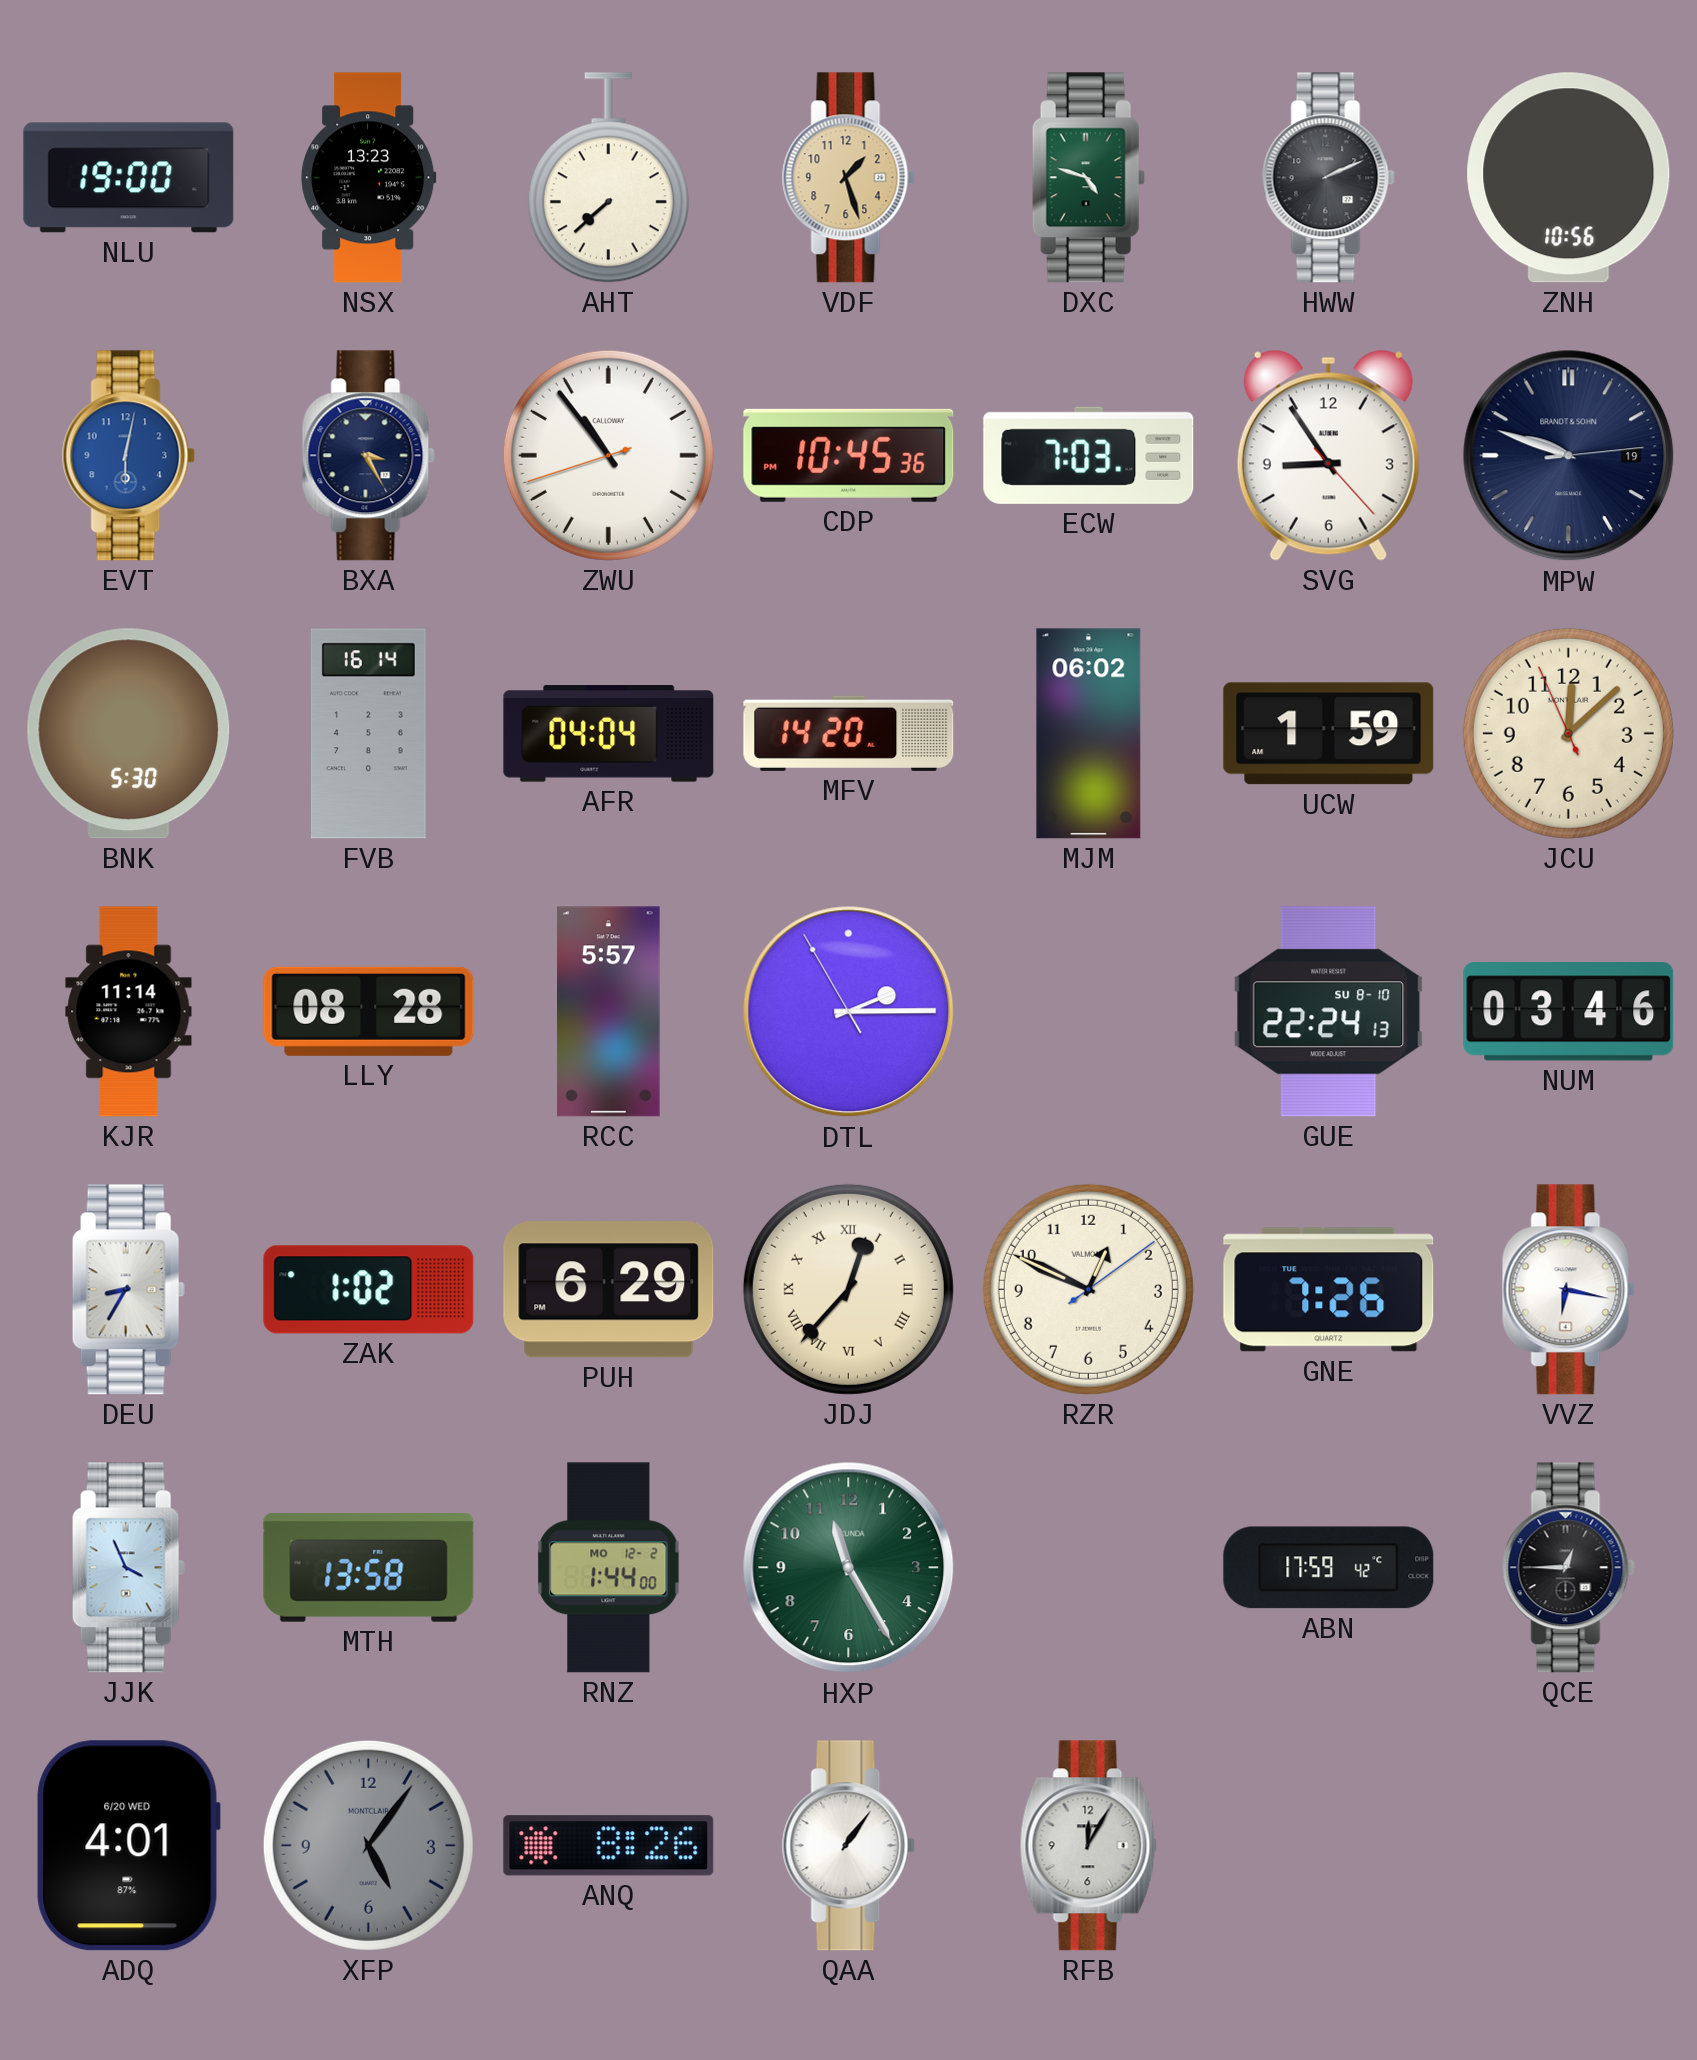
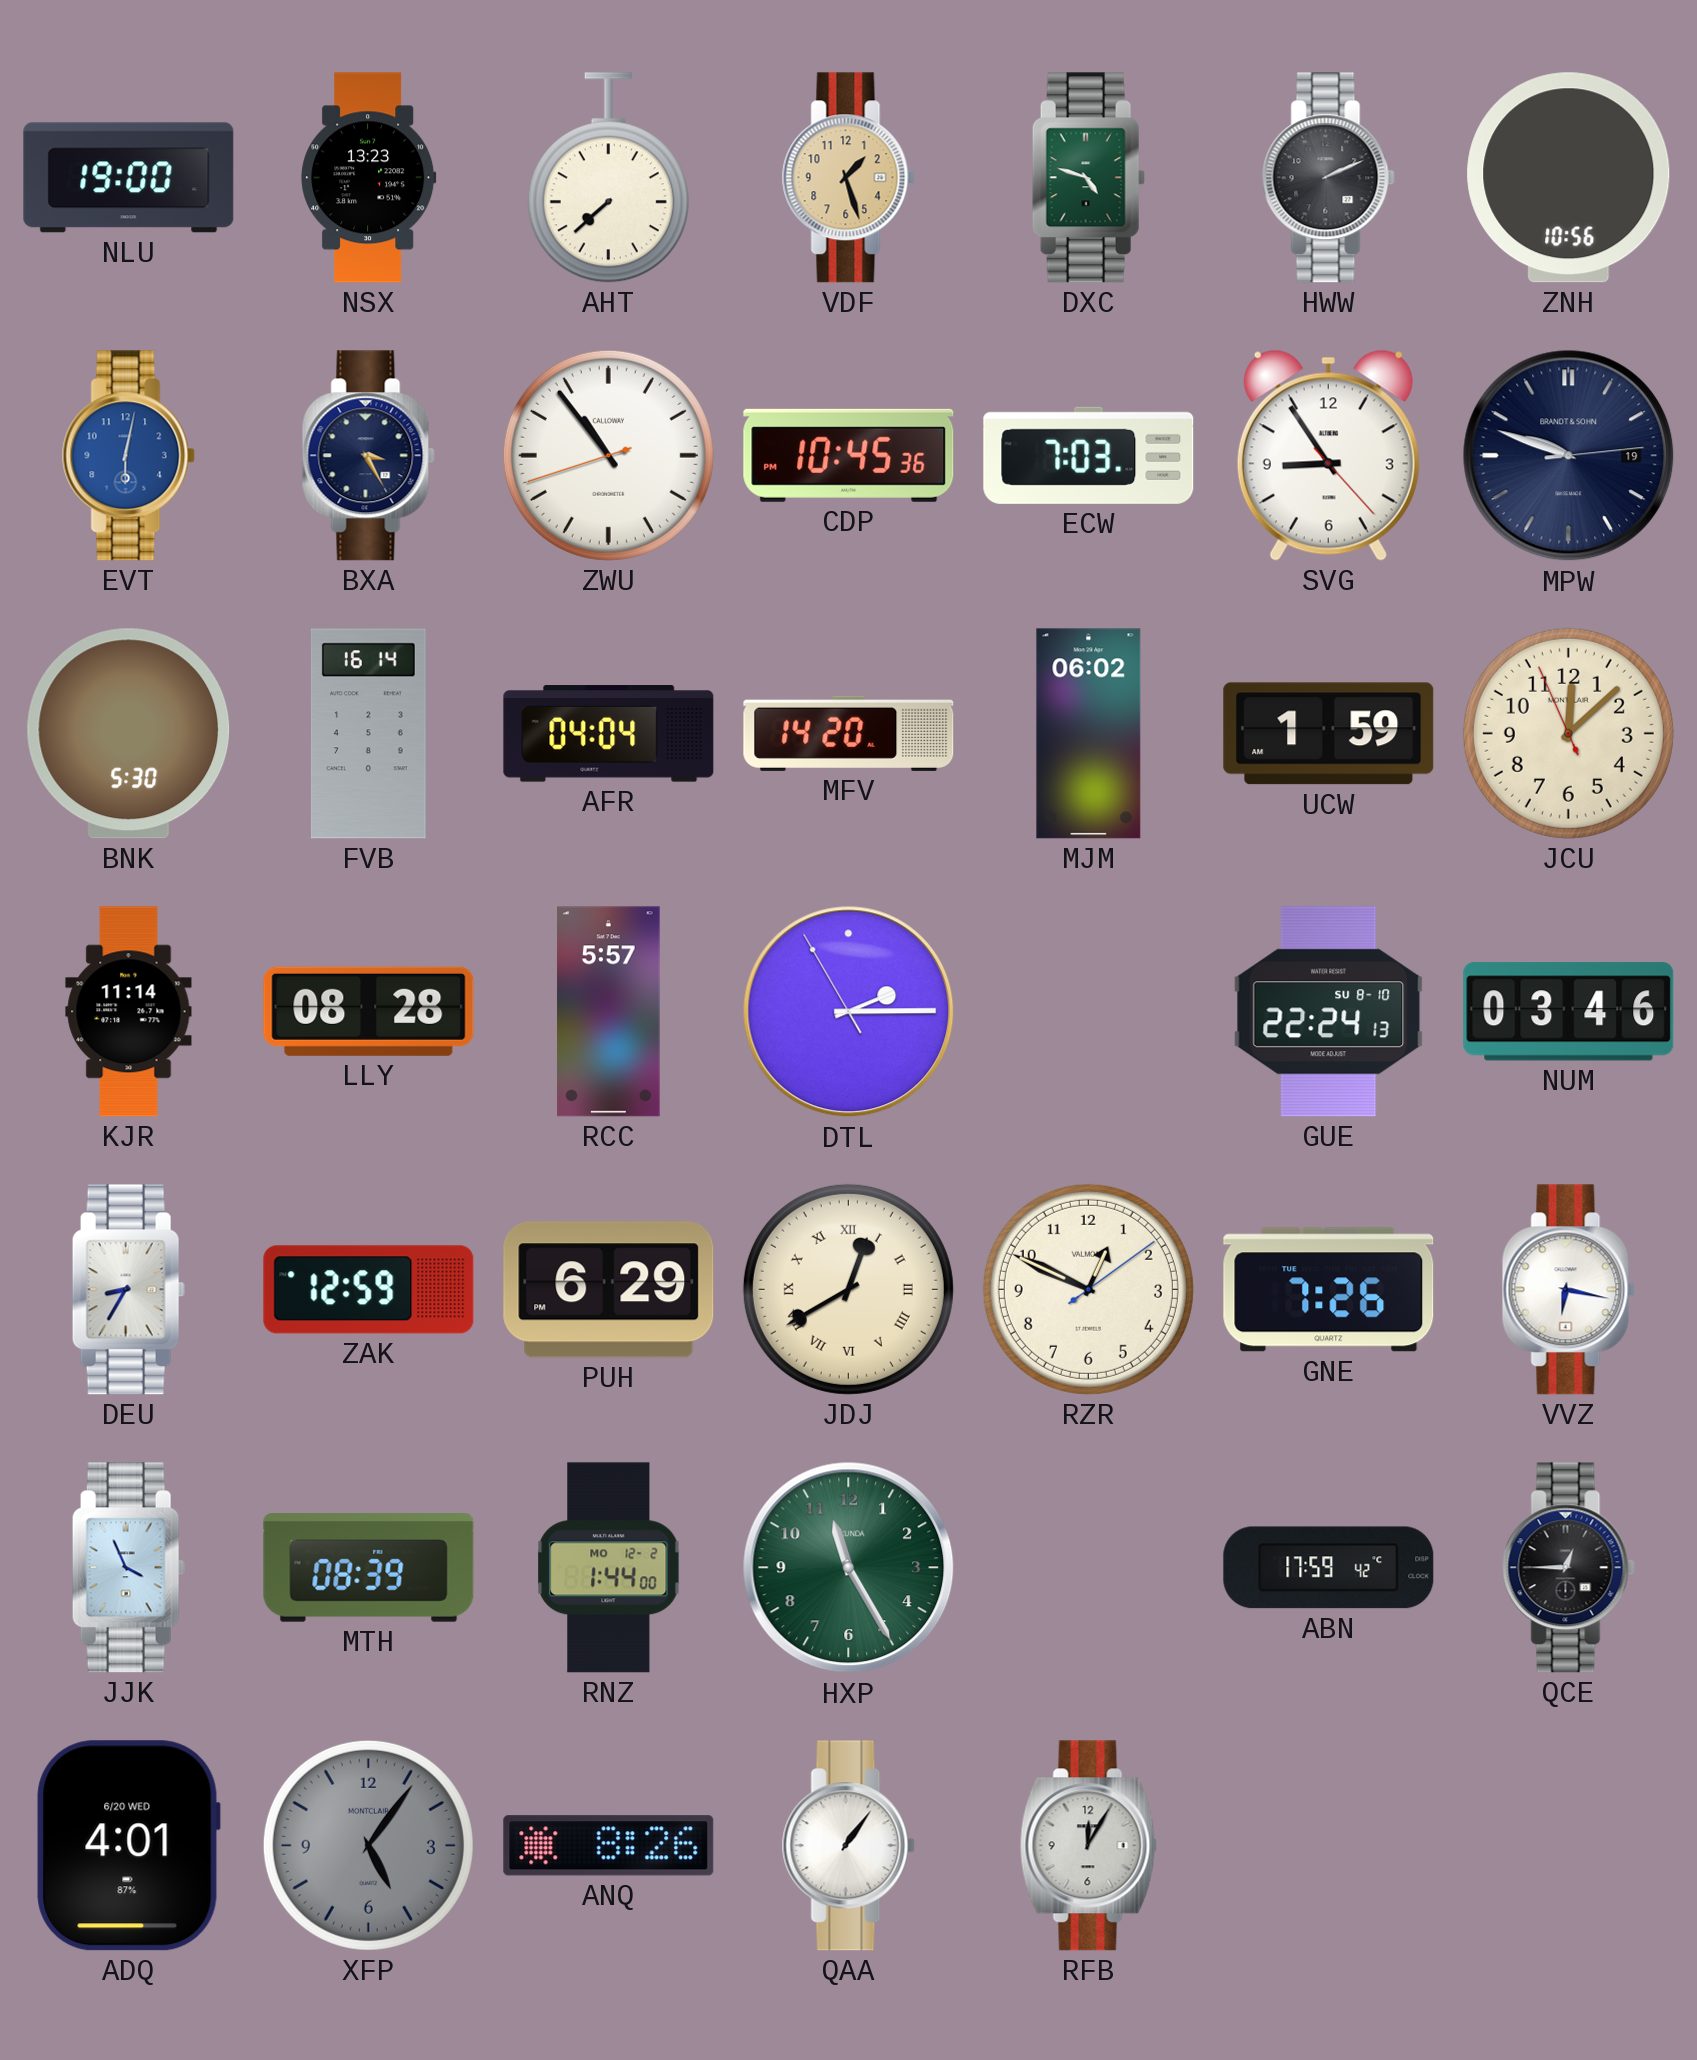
ZAK: 1:02 -> 12:59 (369, 1290)
JDJ: 12:37 -> 12:40 (848, 1289)
MTH: 13:58 -> 08:39 (369, 1568)
